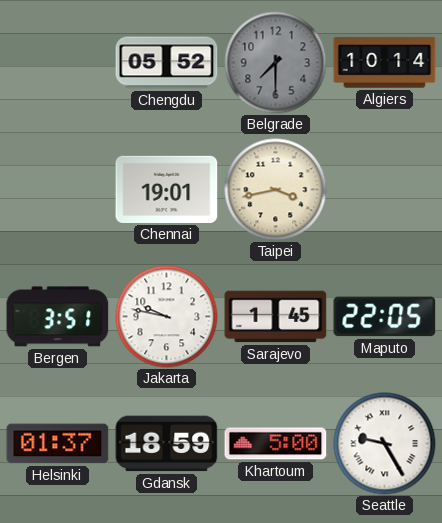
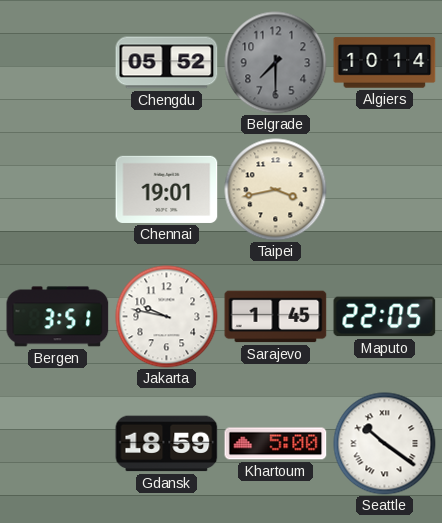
Helsinki: 01:37 -> none (58, 444)
Seattle: 9:25 -> 10:21 (385, 444)
